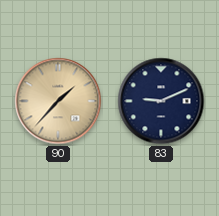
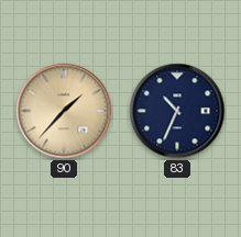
83: 9:11 -> 10:34 (177, 111)
